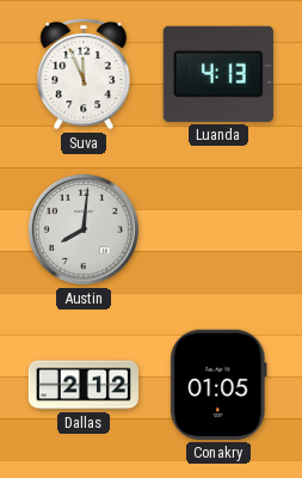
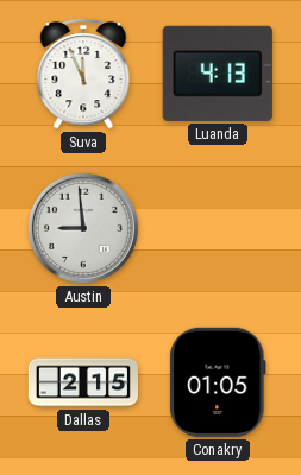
Austin: 8:01 -> 8:59 (83, 228)
Dallas: 2:12 -> 2:15 (83, 382)
